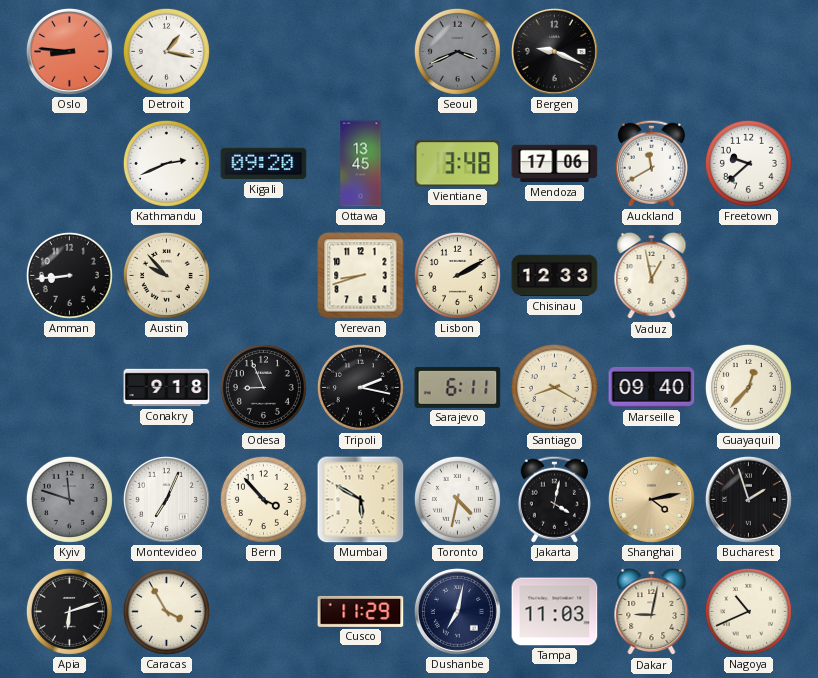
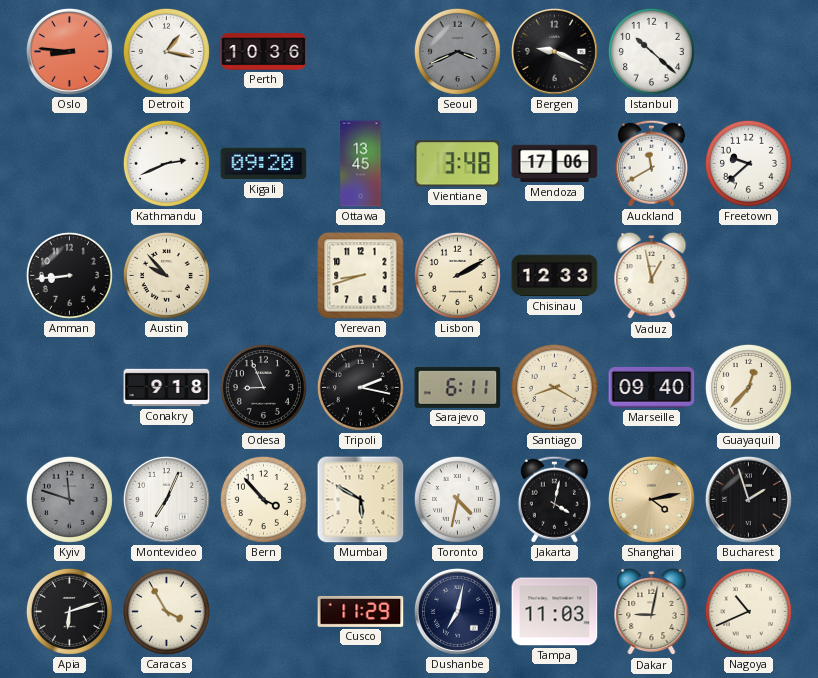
Perth: none -> 10:36 (264, 52)
Istanbul: none -> 10:22 (651, 51)
